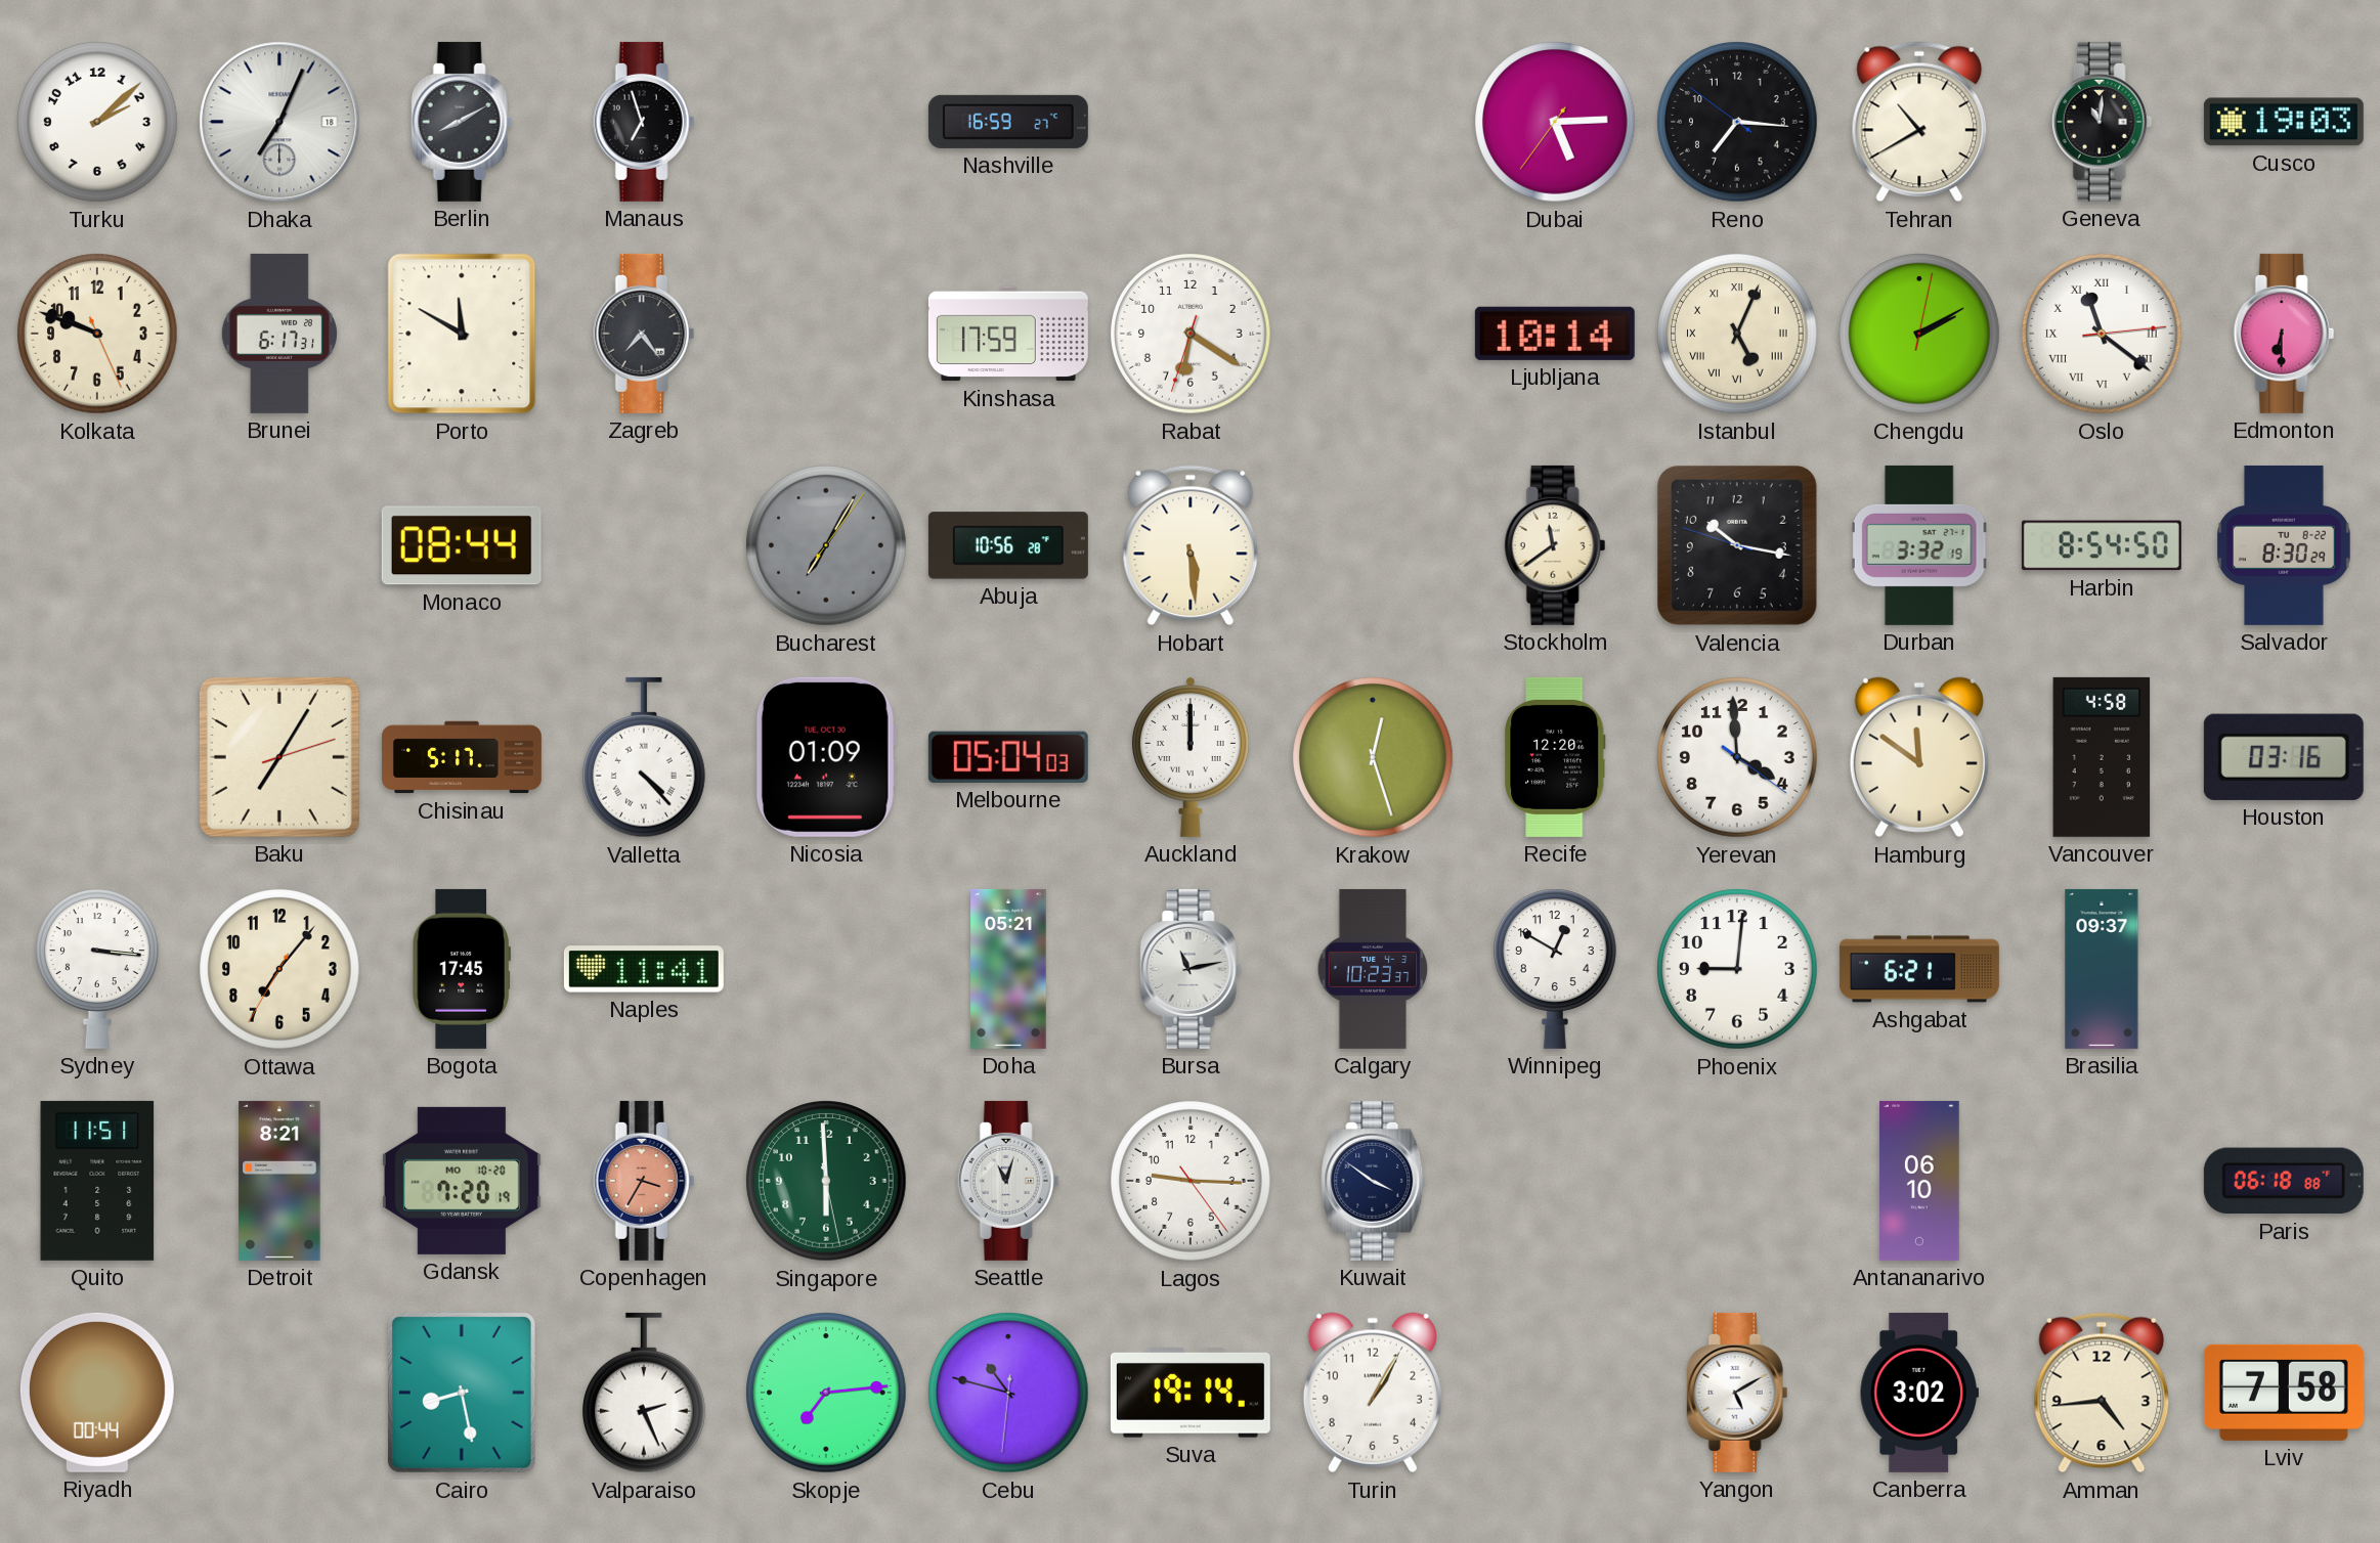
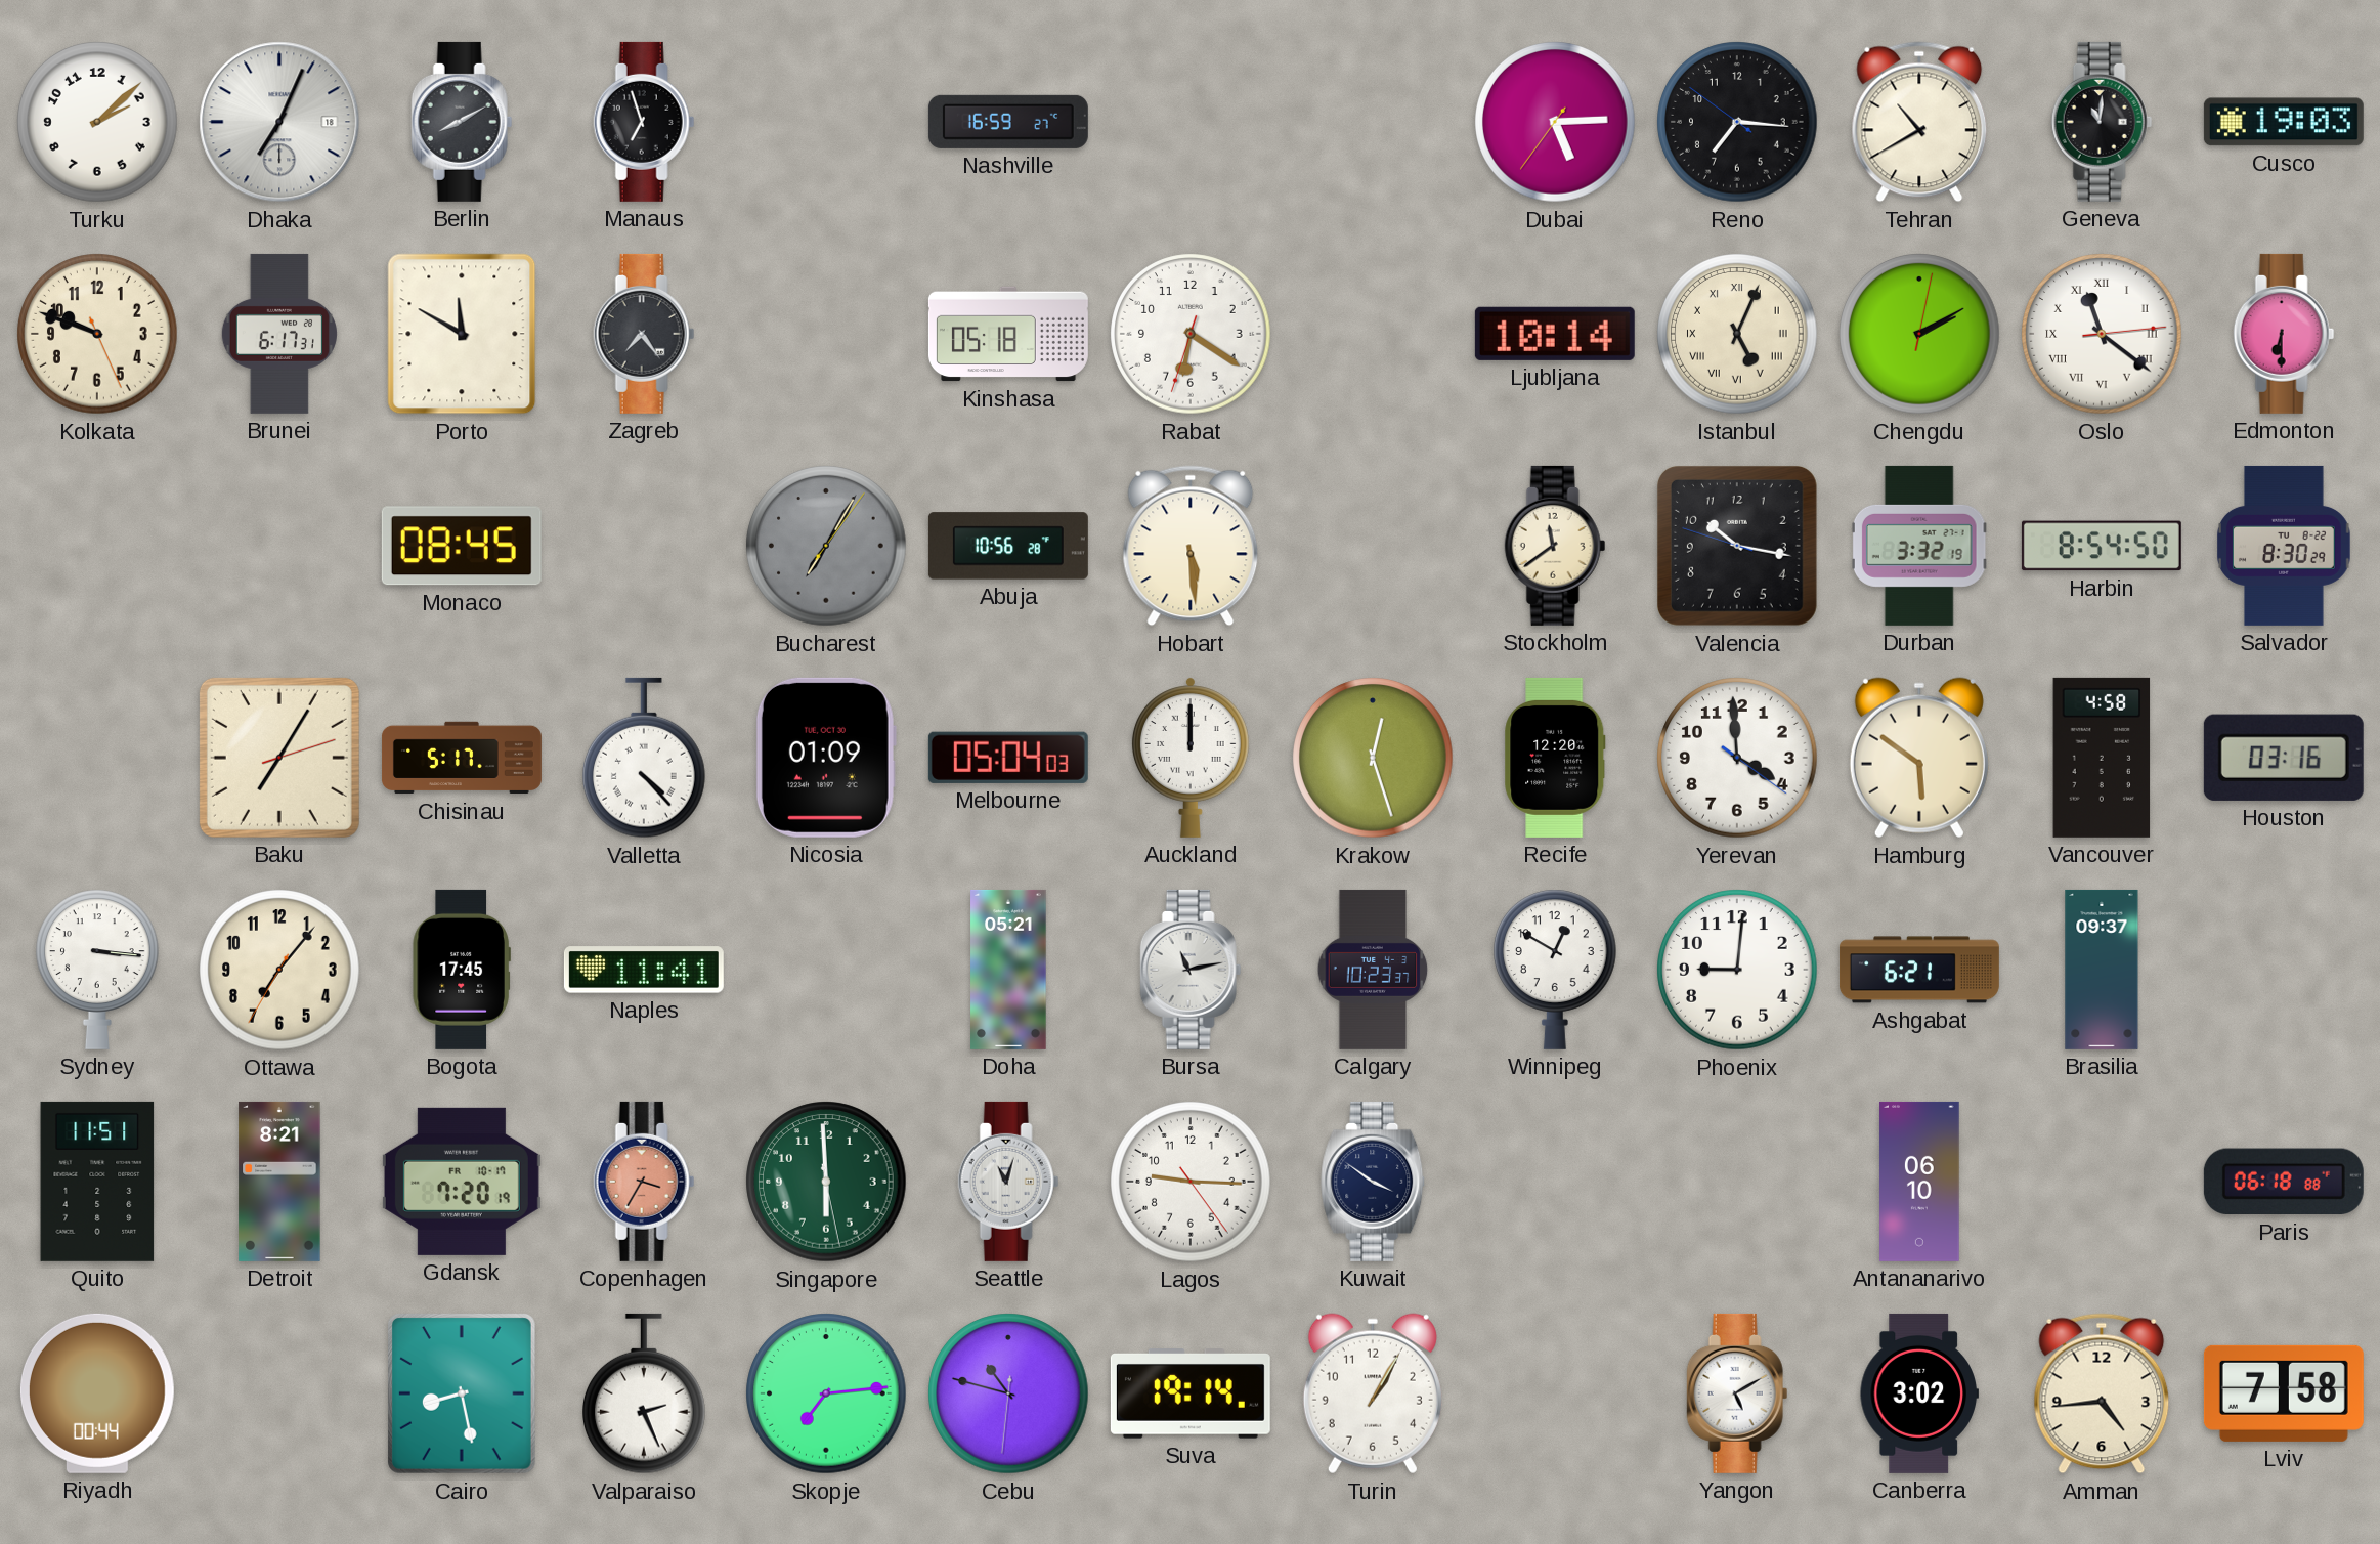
Kinshasa: 17:59 -> 05:18 (1008, 334)
Monaco: 08:44 -> 08:45 (462, 546)
Hamburg: 11:51 -> 5:51 (1919, 758)
Gdansk date: MO 10-20 -> FR 10-17 (462, 1182)
